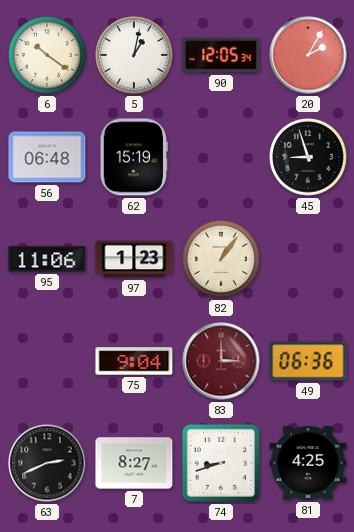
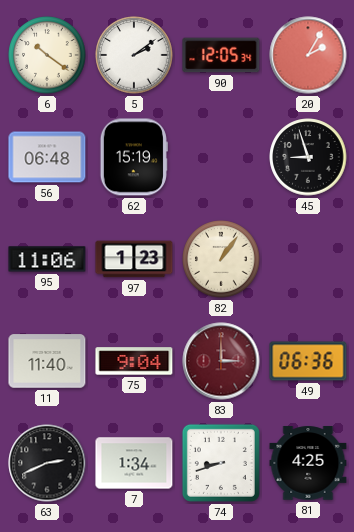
5: 1:02 -> 2:09 (134, 55)
11: none -> 11:40 (47, 361)
7: 8:27 -> 1:34 (134, 463)
